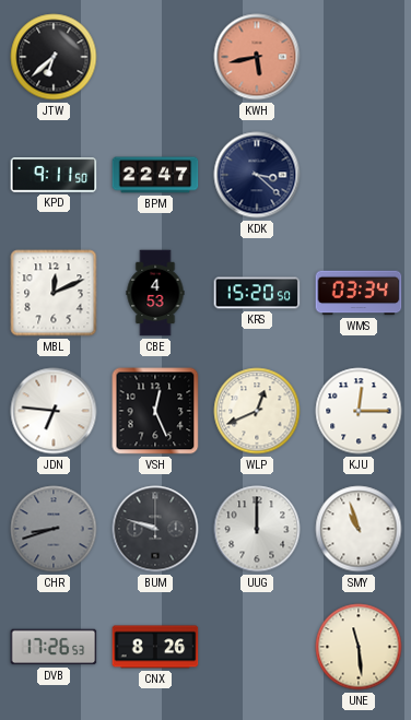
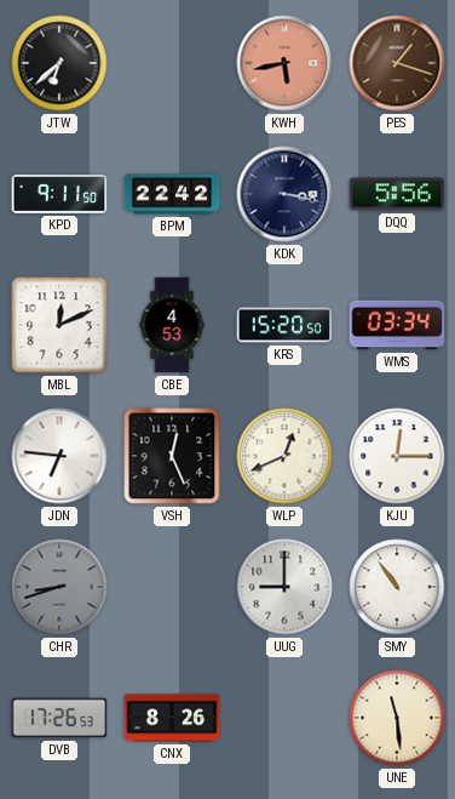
PES: none -> 1:18 (397, 63)
BPM: 22:47 -> 22:42 (172, 194)
KDK: 3:22 -> 3:17 (284, 194)
DQQ: none -> 5:56 (397, 194)
BUM: 9:48 -> none (155, 529)
UUG: 12:00 -> 9:00 (284, 587)
SMY: 10:57 -> 10:54 (397, 587)
